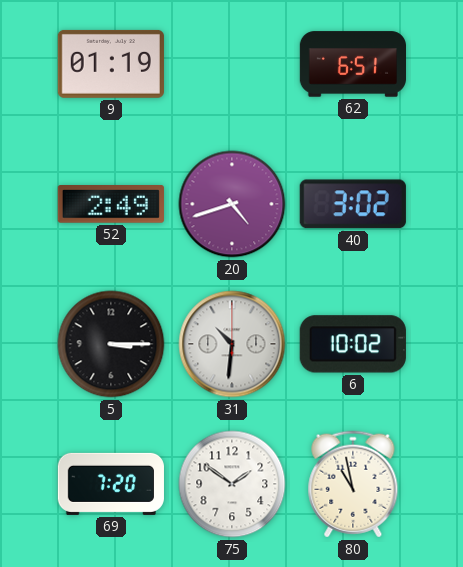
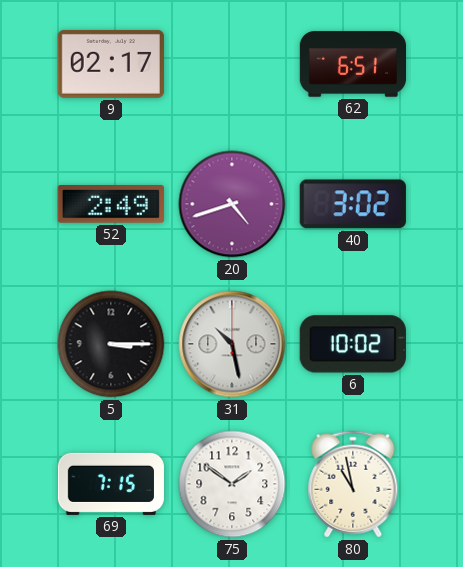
9: 01:19 -> 02:17 (111, 64)
31: 10:31 -> 10:28 (232, 344)
69: 7:20 -> 7:15 (111, 484)
